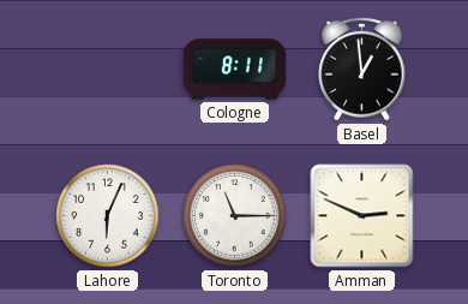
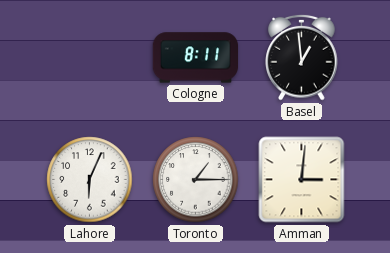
Toronto: 11:15 -> 1:15 (196, 180)
Amman: 2:49 -> 3:01 (302, 180)
